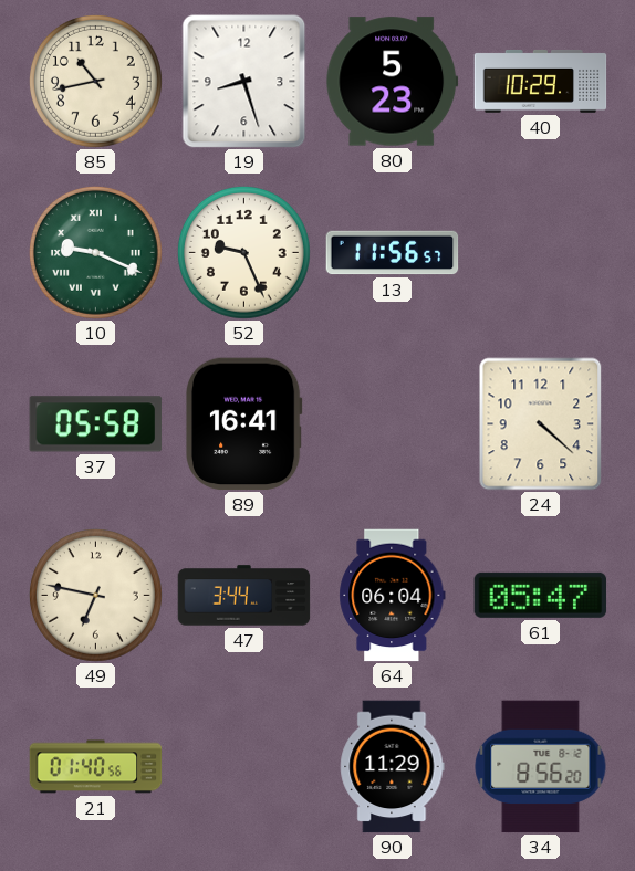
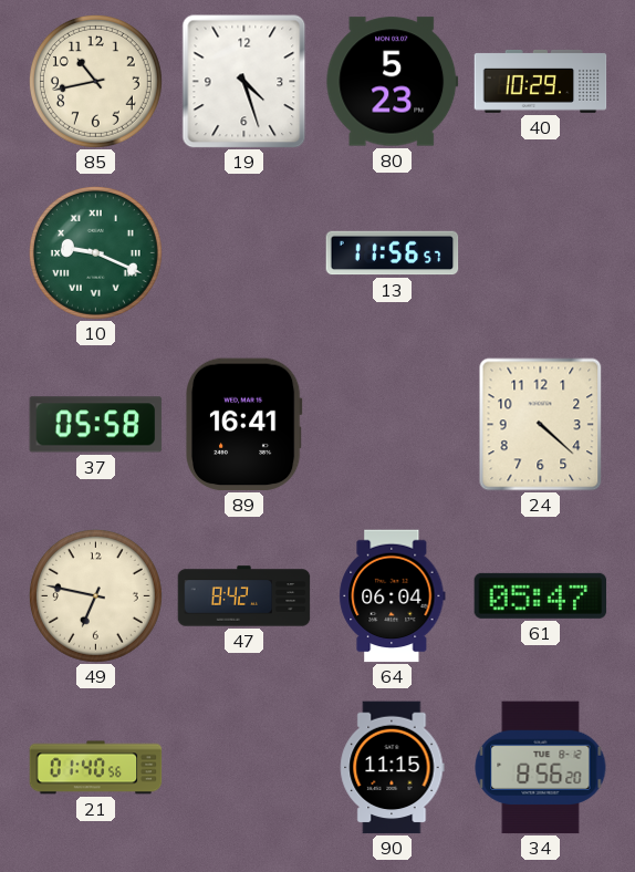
19: 8:27 -> 4:27 (244, 82)
52: 9:26 -> none (243, 252)
47: 3:44 -> 8:42 (244, 596)
90: 11:29 -> 11:15 (393, 768)
